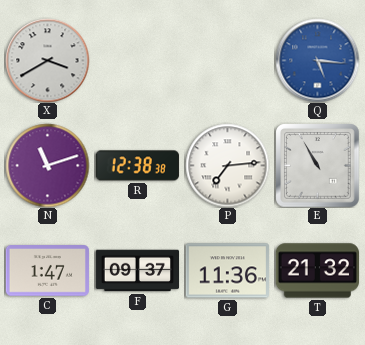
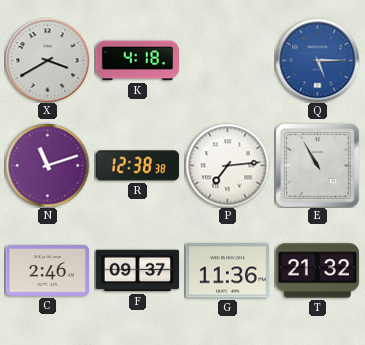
K: none -> 4:18 (137, 61)
Q: 5:16 -> 5:15 (317, 60)
C: 1:47 -> 2:46 (47, 271)
